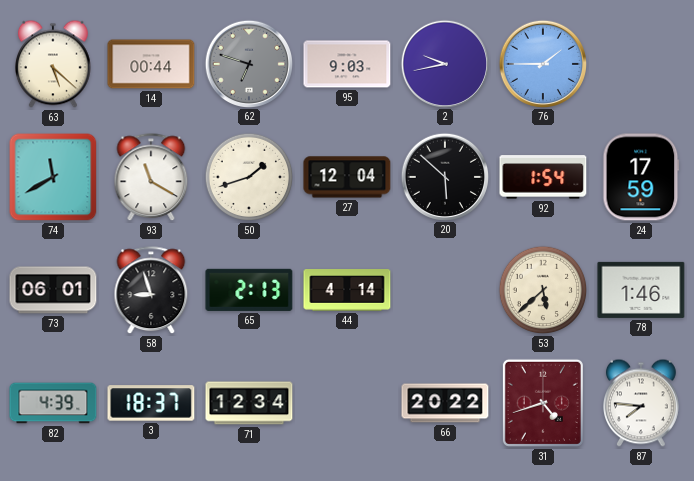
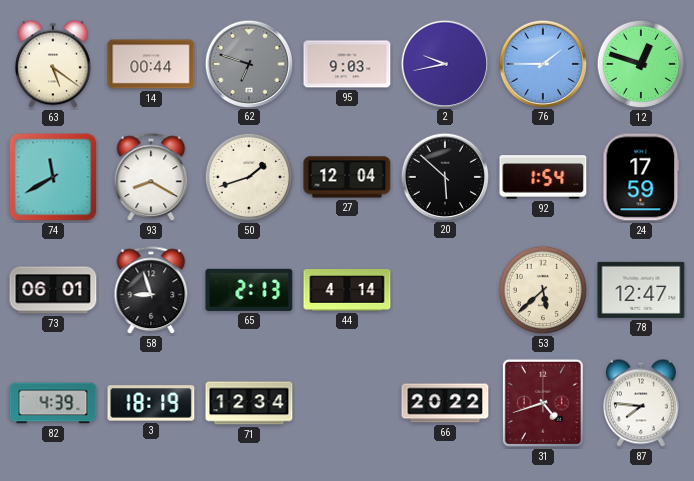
63: 5:22 -> 5:21 (54, 64)
12: none -> 12:48 (641, 64)
93: 11:20 -> 8:20 (151, 178)
78: 1:46 -> 12:47 (641, 290)
3: 18:37 -> 18:19 (151, 403)
